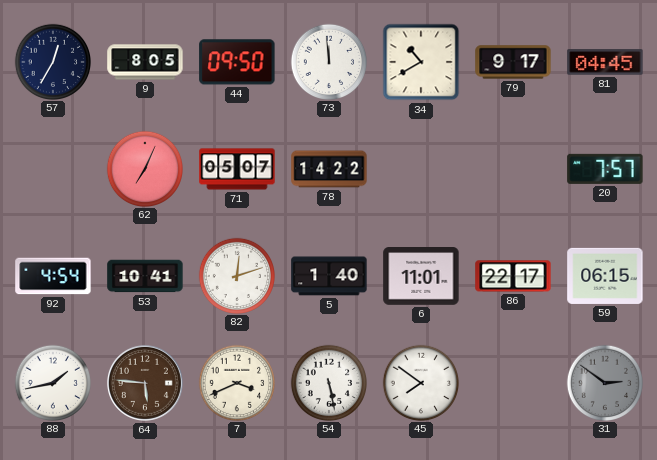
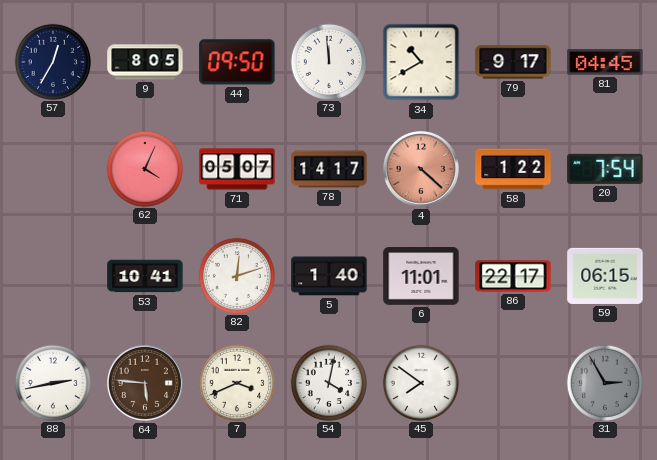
62: 7:04 -> 4:04 (144, 168)
78: 14:22 -> 14:17 (329, 169)
4: none -> 4:22 (421, 169)
58: none -> 1:22 (513, 169)
20: 7:57 -> 7:54 (605, 169)
92: 4:54 -> none (53, 276)
88: 1:43 -> 2:43 (52, 382)
54: 5:28 -> 4:02 (328, 382)
31: 2:51 -> 2:55 (604, 382)
